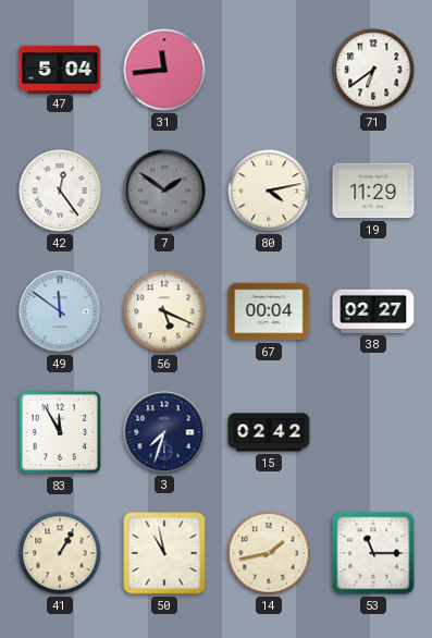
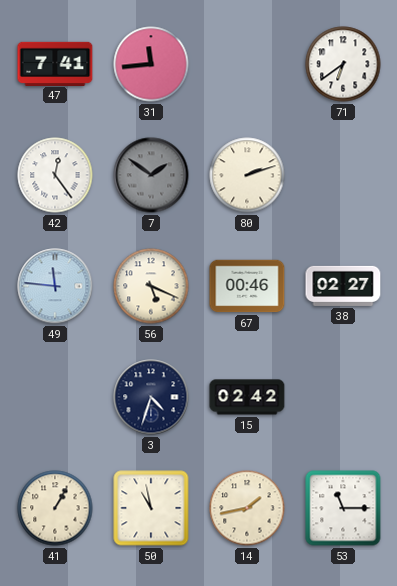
47: 5:04 -> 7:41 (55, 63)
80: 4:13 -> 2:12 (247, 175)
19: 11:29 -> none (373, 191)
49: 11:51 -> 11:46 (55, 286)
67: 00:04 -> 00:46 (247, 286)
83: 11:55 -> none (60, 432)
3: 7:33 -> 4:33 (151, 397)
